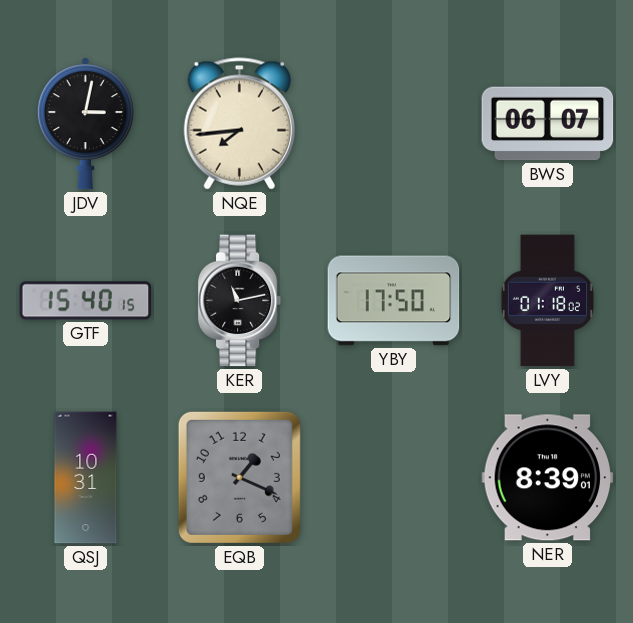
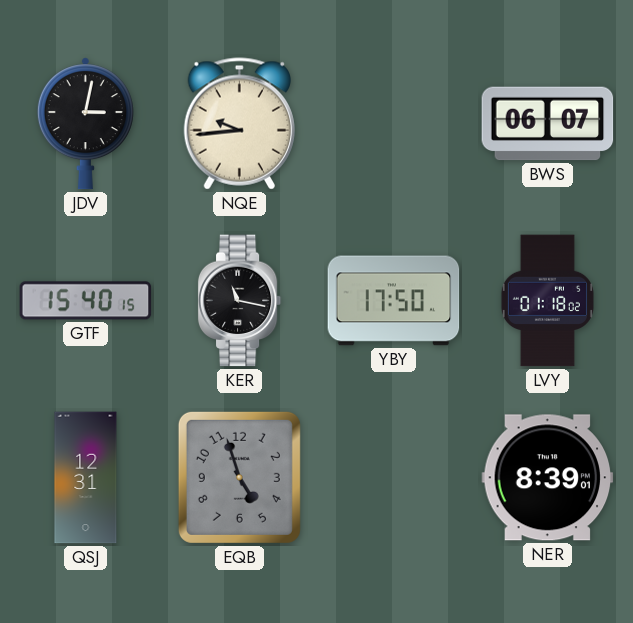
NQE: 7:44 -> 9:44 (239, 124)
KER: 11:13 -> 11:17 (240, 301)
QSJ: 10:31 -> 12:31 (86, 478)
EQB: 1:19 -> 4:57 (239, 477)
